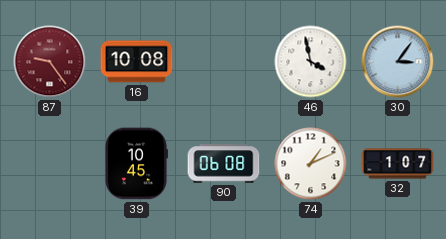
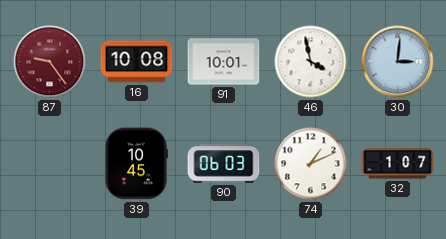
91: none -> 10:01 (224, 62)
30: 3:06 -> 3:01 (398, 62)
90: 06:08 -> 06:03 (224, 164)
